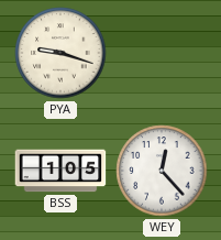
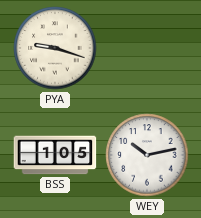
WEY: 12:23 -> 10:13 (147, 155)
